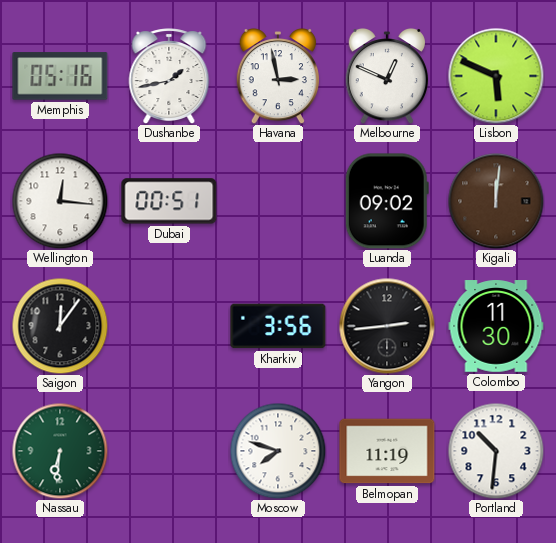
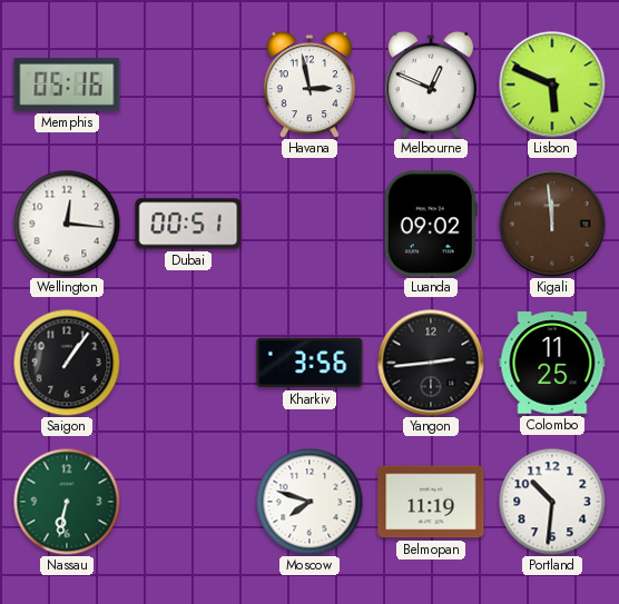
Dushanbe: 1:43 -> none (169, 76)
Kigali: 12:01 -> 11:59 (552, 224)
Saigon: 12:06 -> 1:06 (67, 363)
Colombo: 11:30 -> 11:25 (552, 363)
Nassau: 6:31 -> 6:32 (67, 502)
